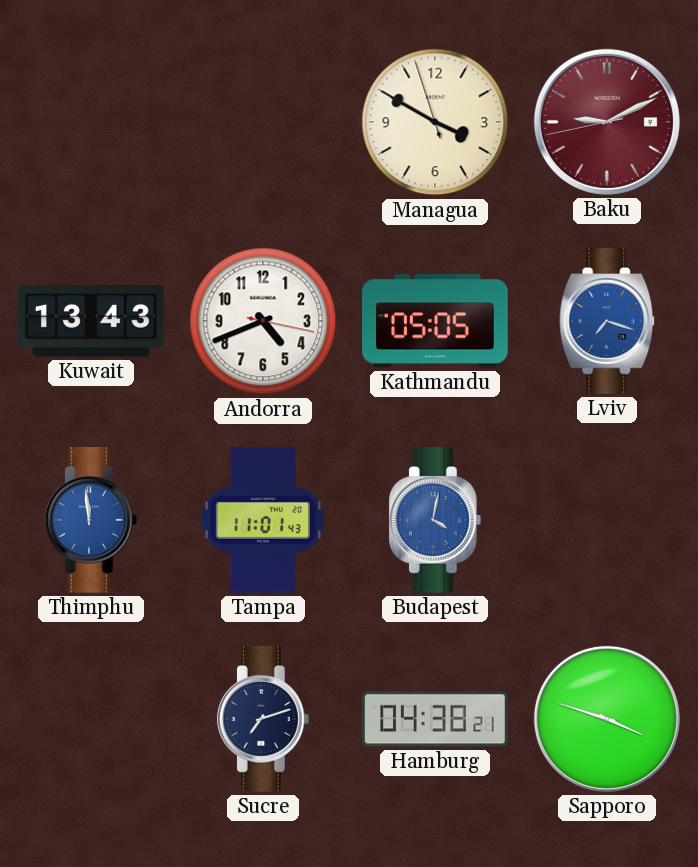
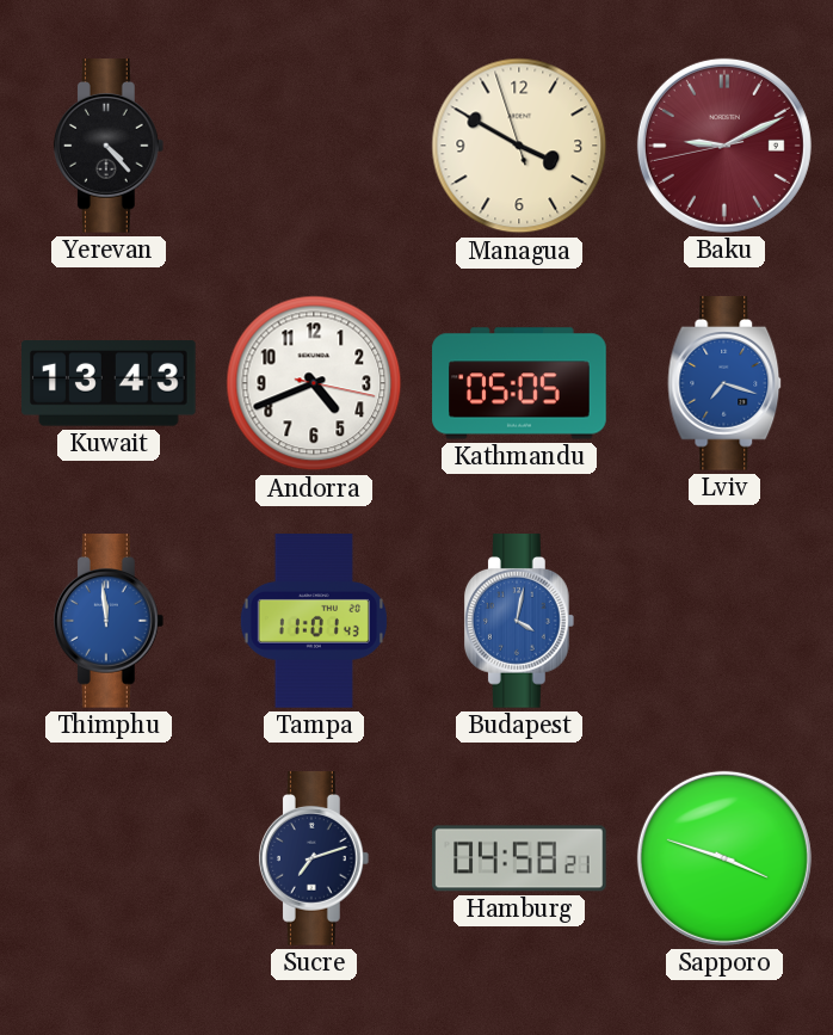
Yerevan: none -> 4:23 (109, 146)
Hamburg: 04:38 -> 04:58 (519, 858)
